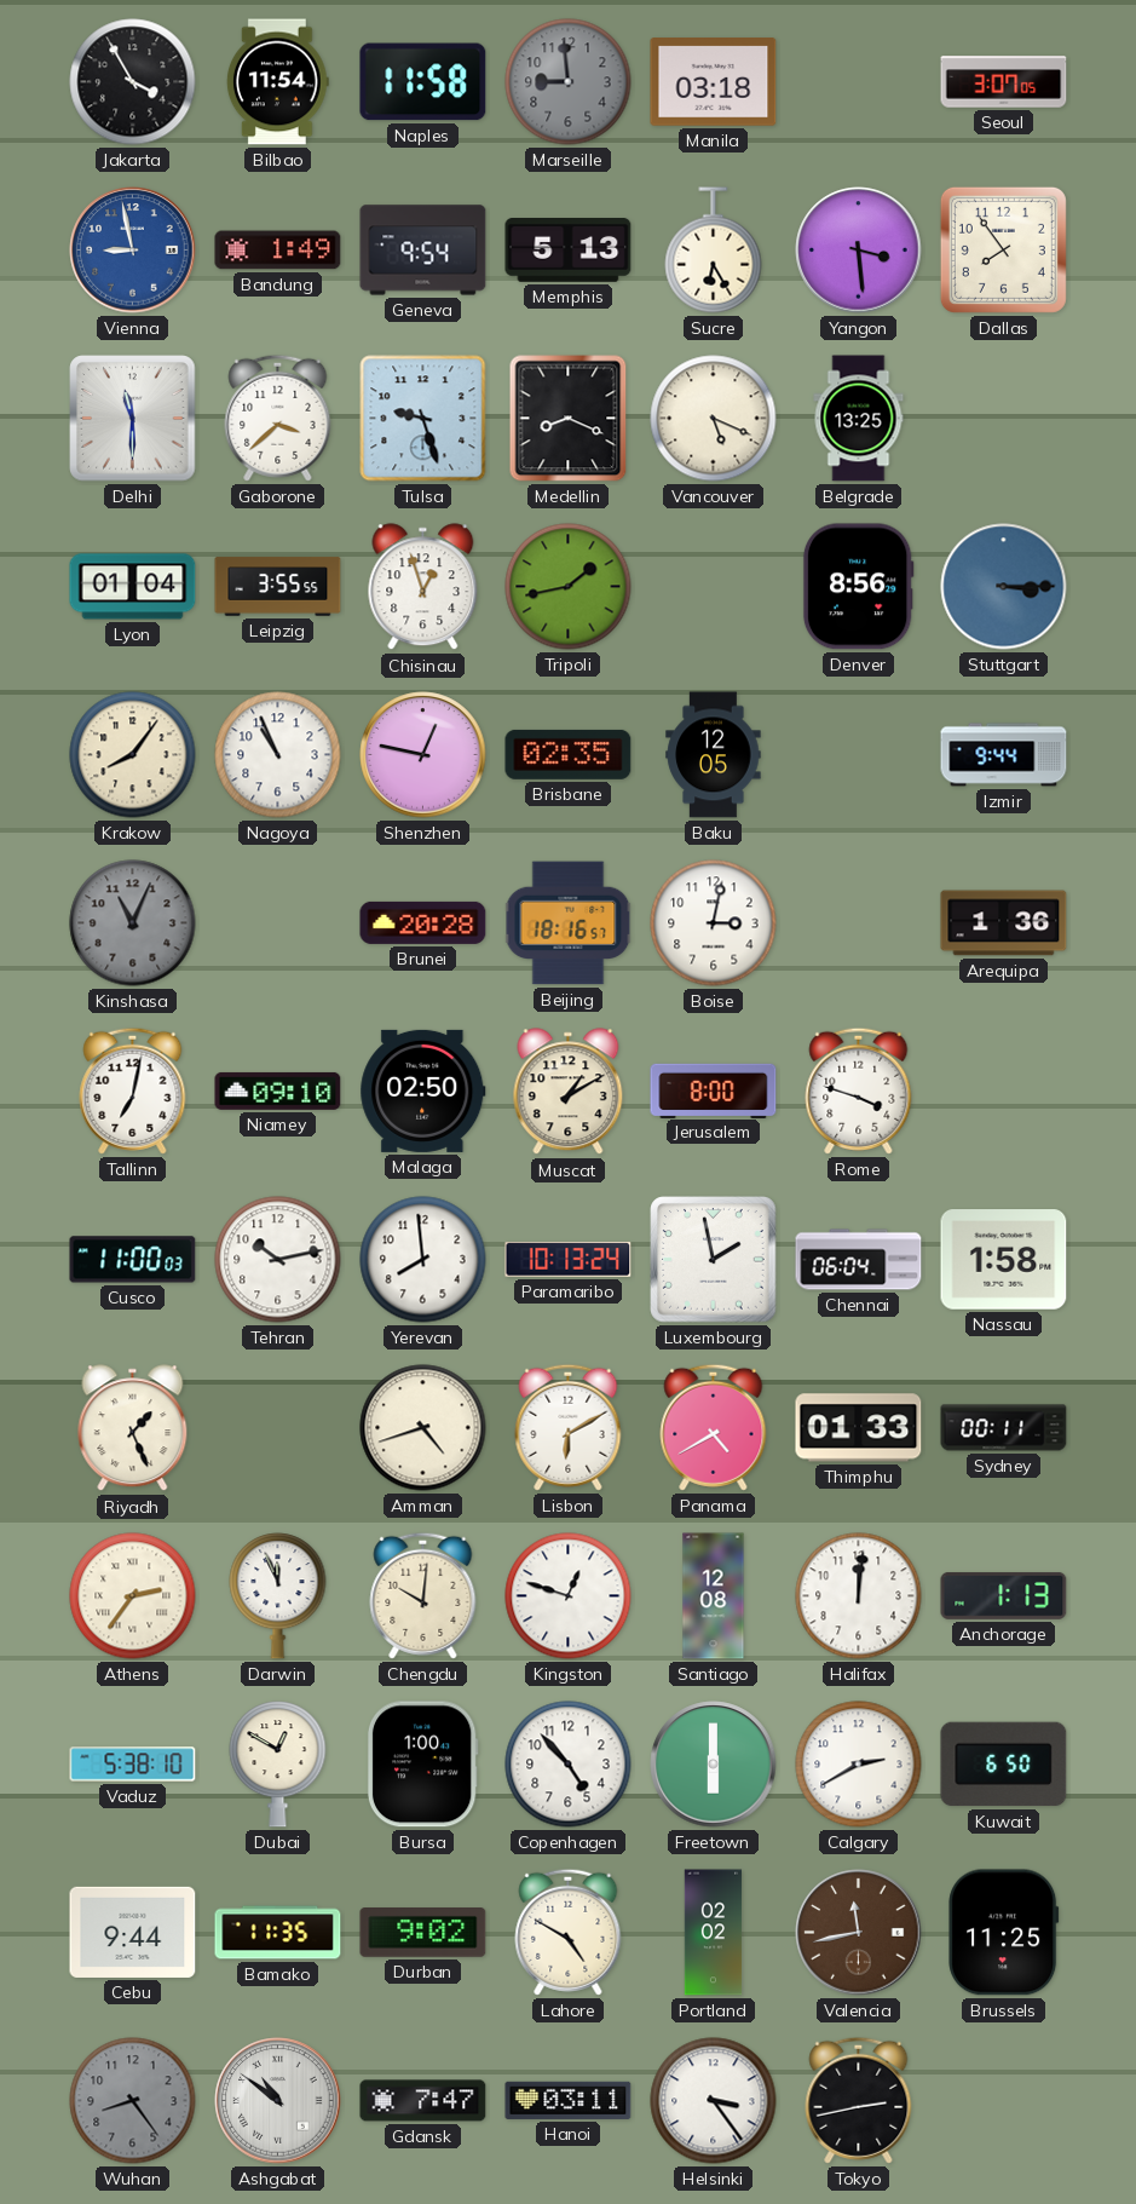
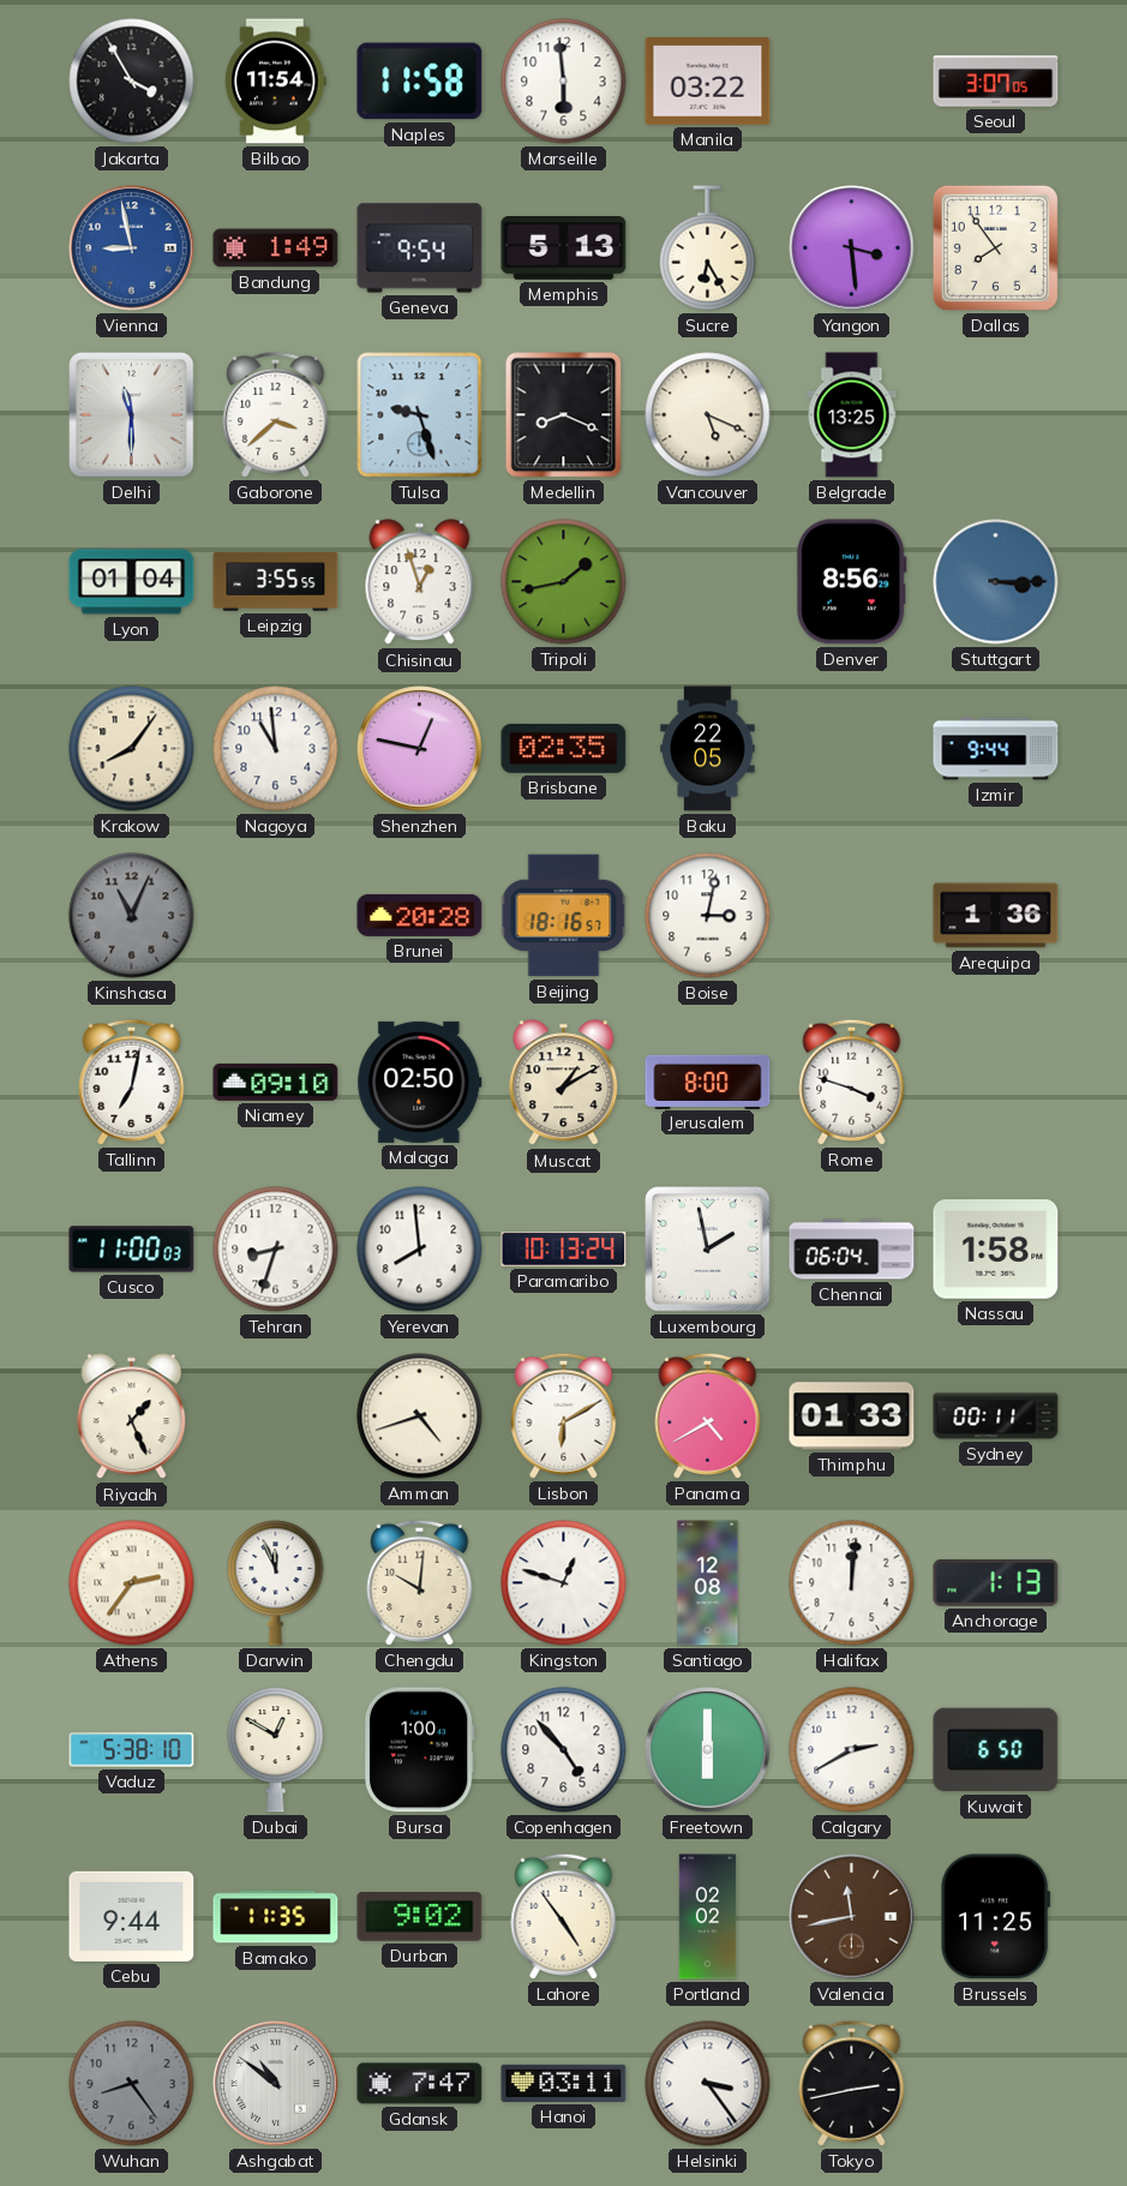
Marseille: 8:59 -> 5:59 (564, 82)
Marseille dial: grey -> white (564, 82)
Manila: 03:18 -> 03:22 (708, 82)
Nagoya: 10:56 -> 10:59 (276, 749)
Baku: 12:05 -> 22:05 (708, 749)
Tehran: 10:13 -> 8:33 (276, 1250)
Lahore: 4:50 -> 4:54 (564, 1916)
